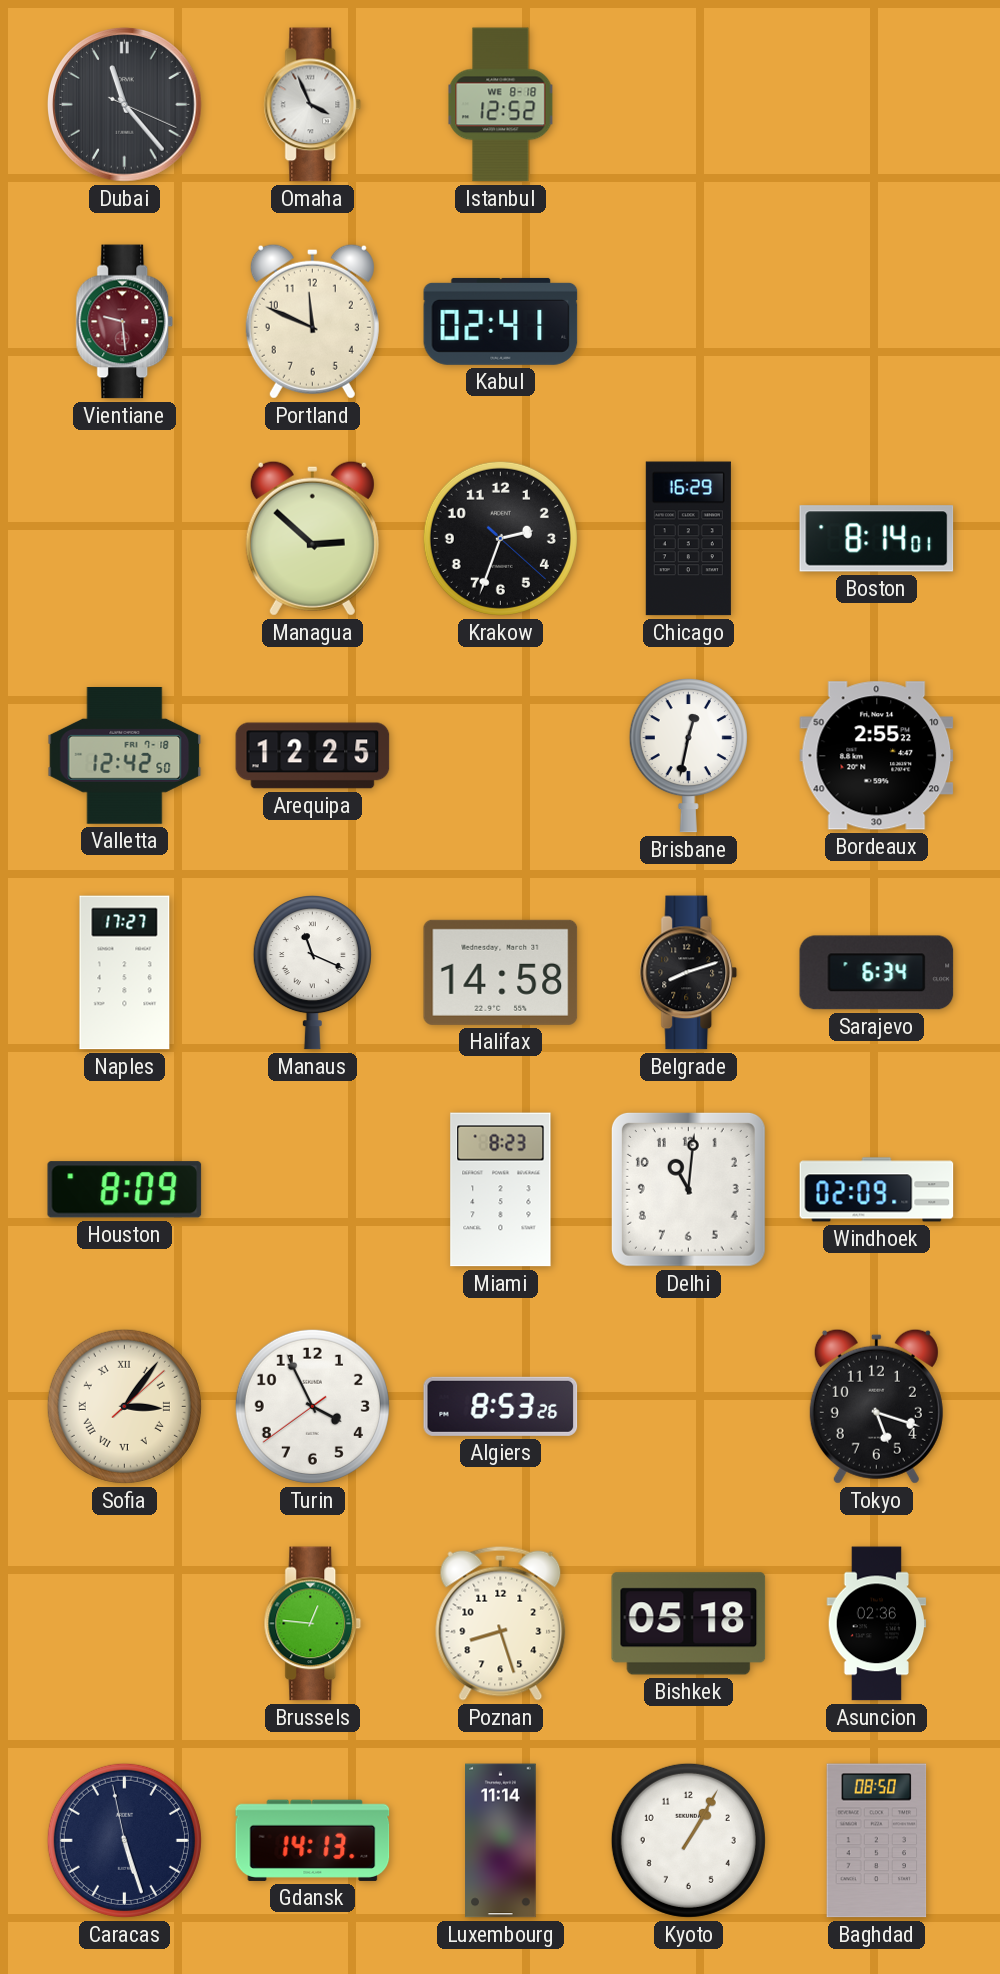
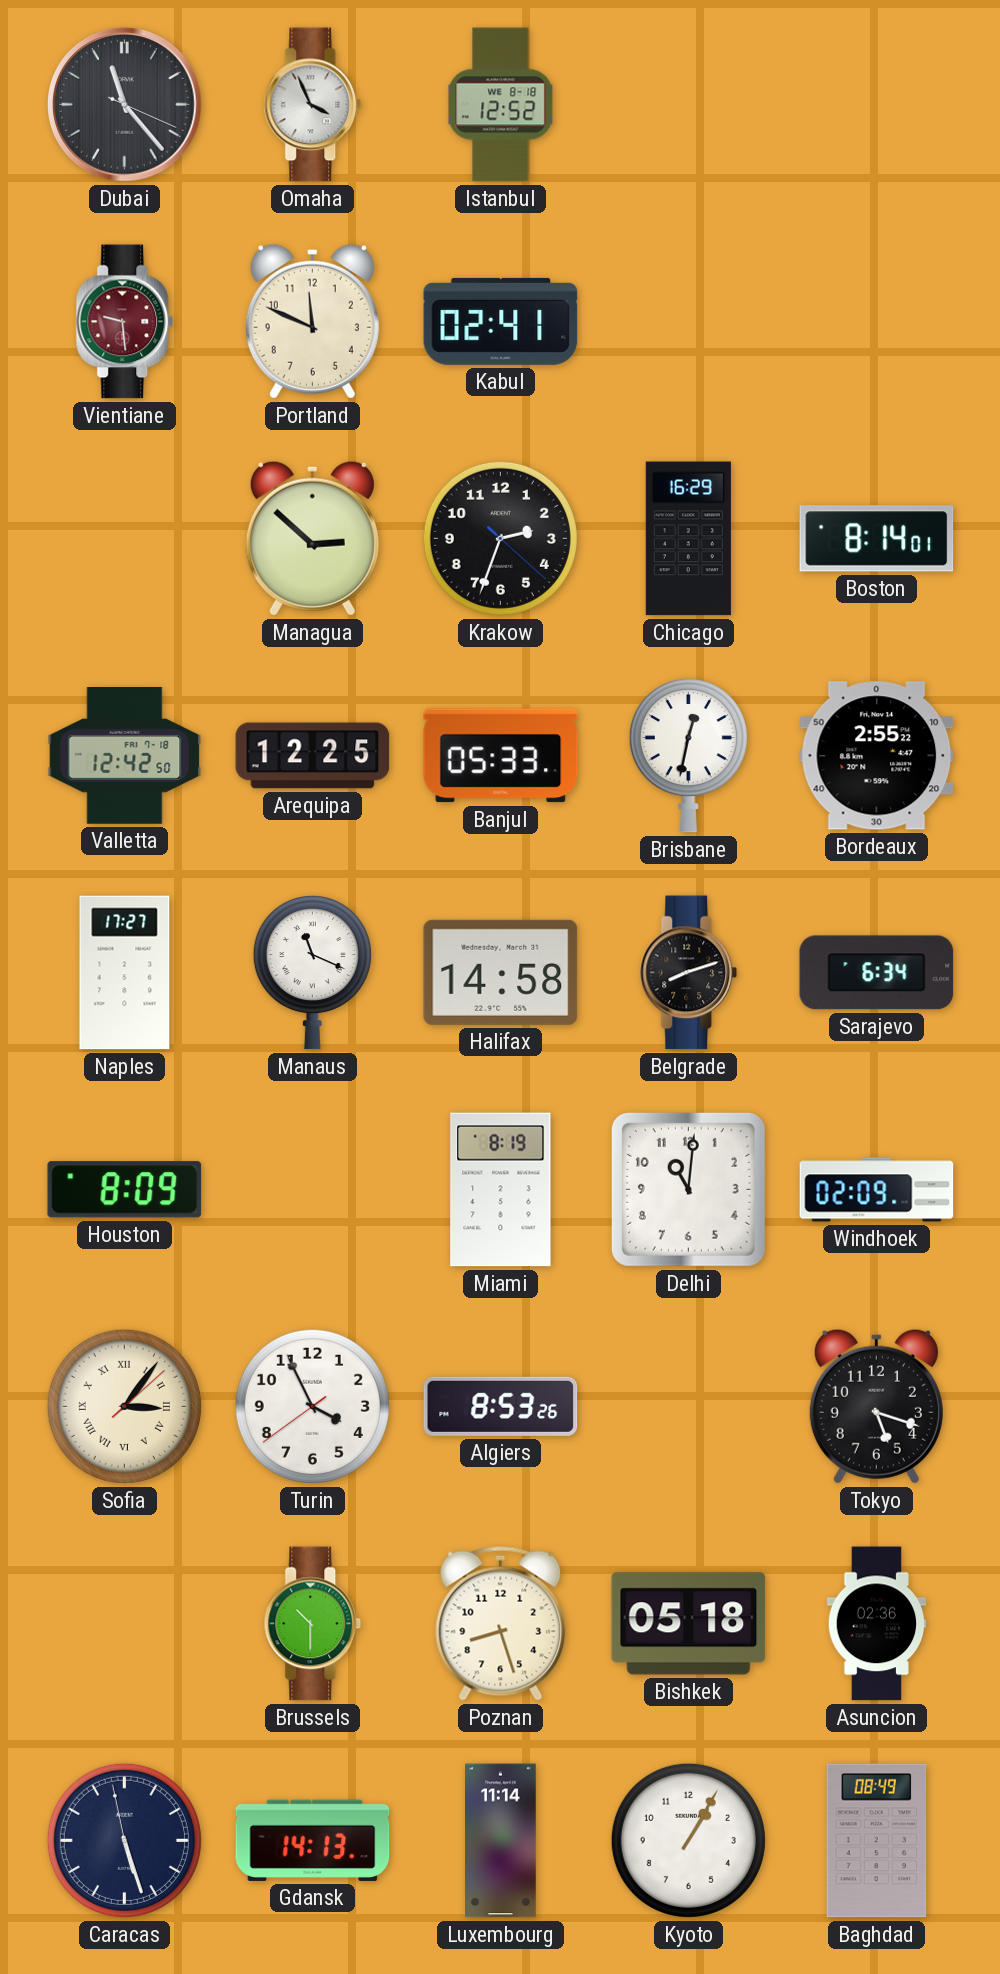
Banjul: none -> 05:33 (501, 756)
Miami: 8:23 -> 8:19 (501, 1190)
Brussels: 12:46 -> 10:30 (313, 1624)
Baghdad: 08:50 -> 08:49 (877, 1841)
